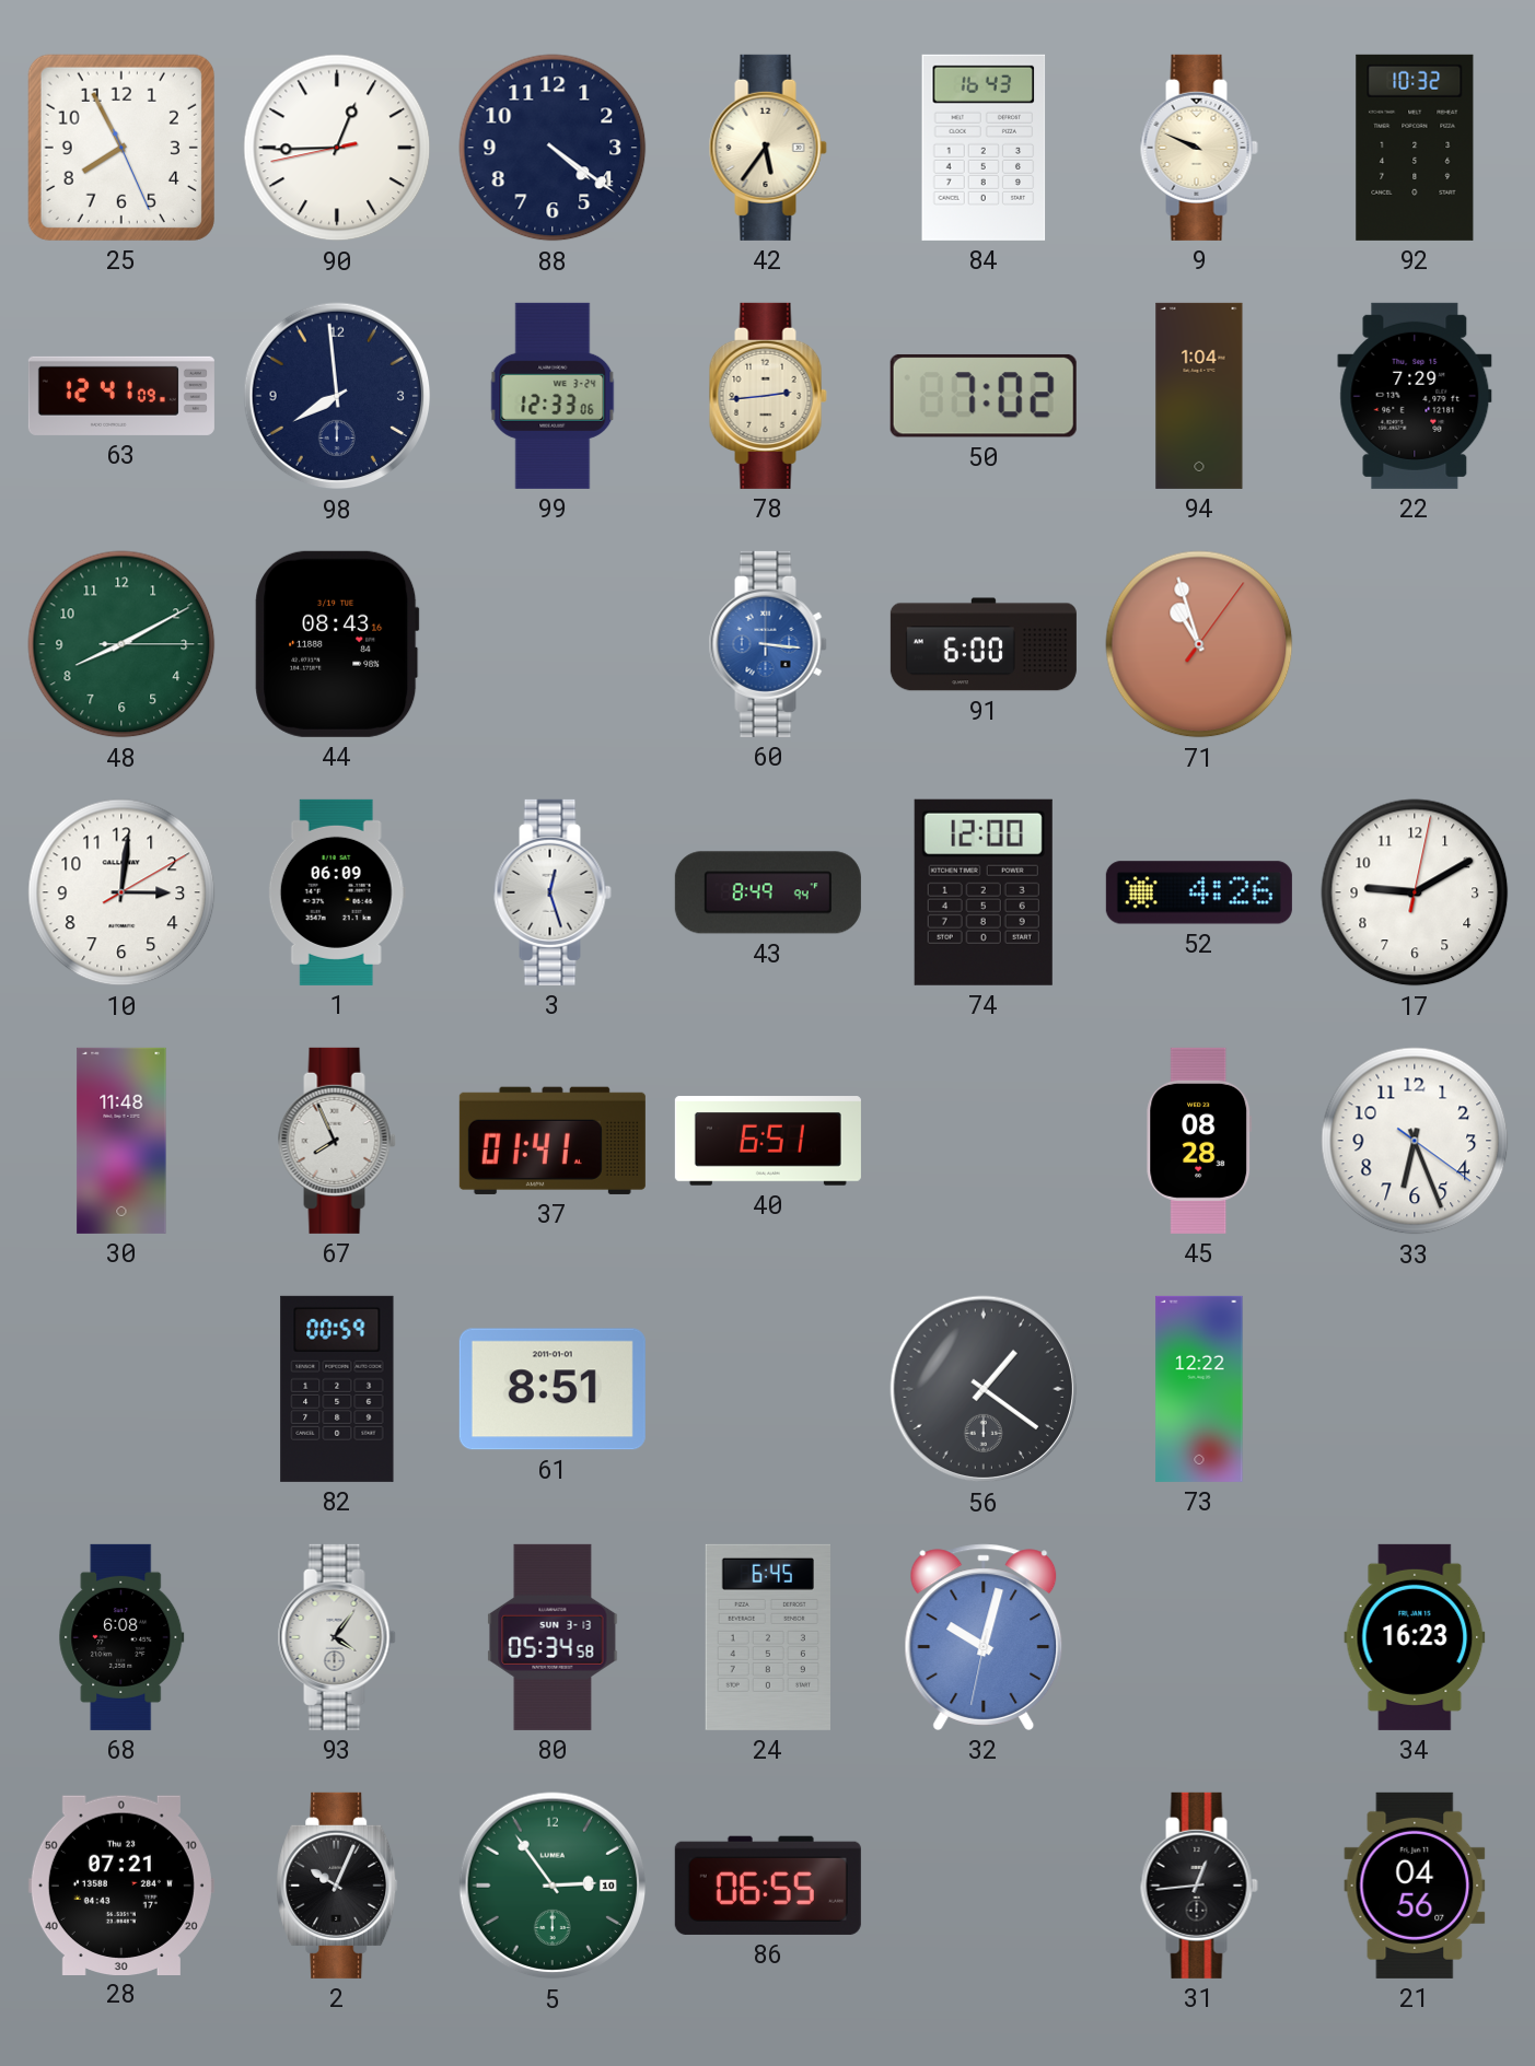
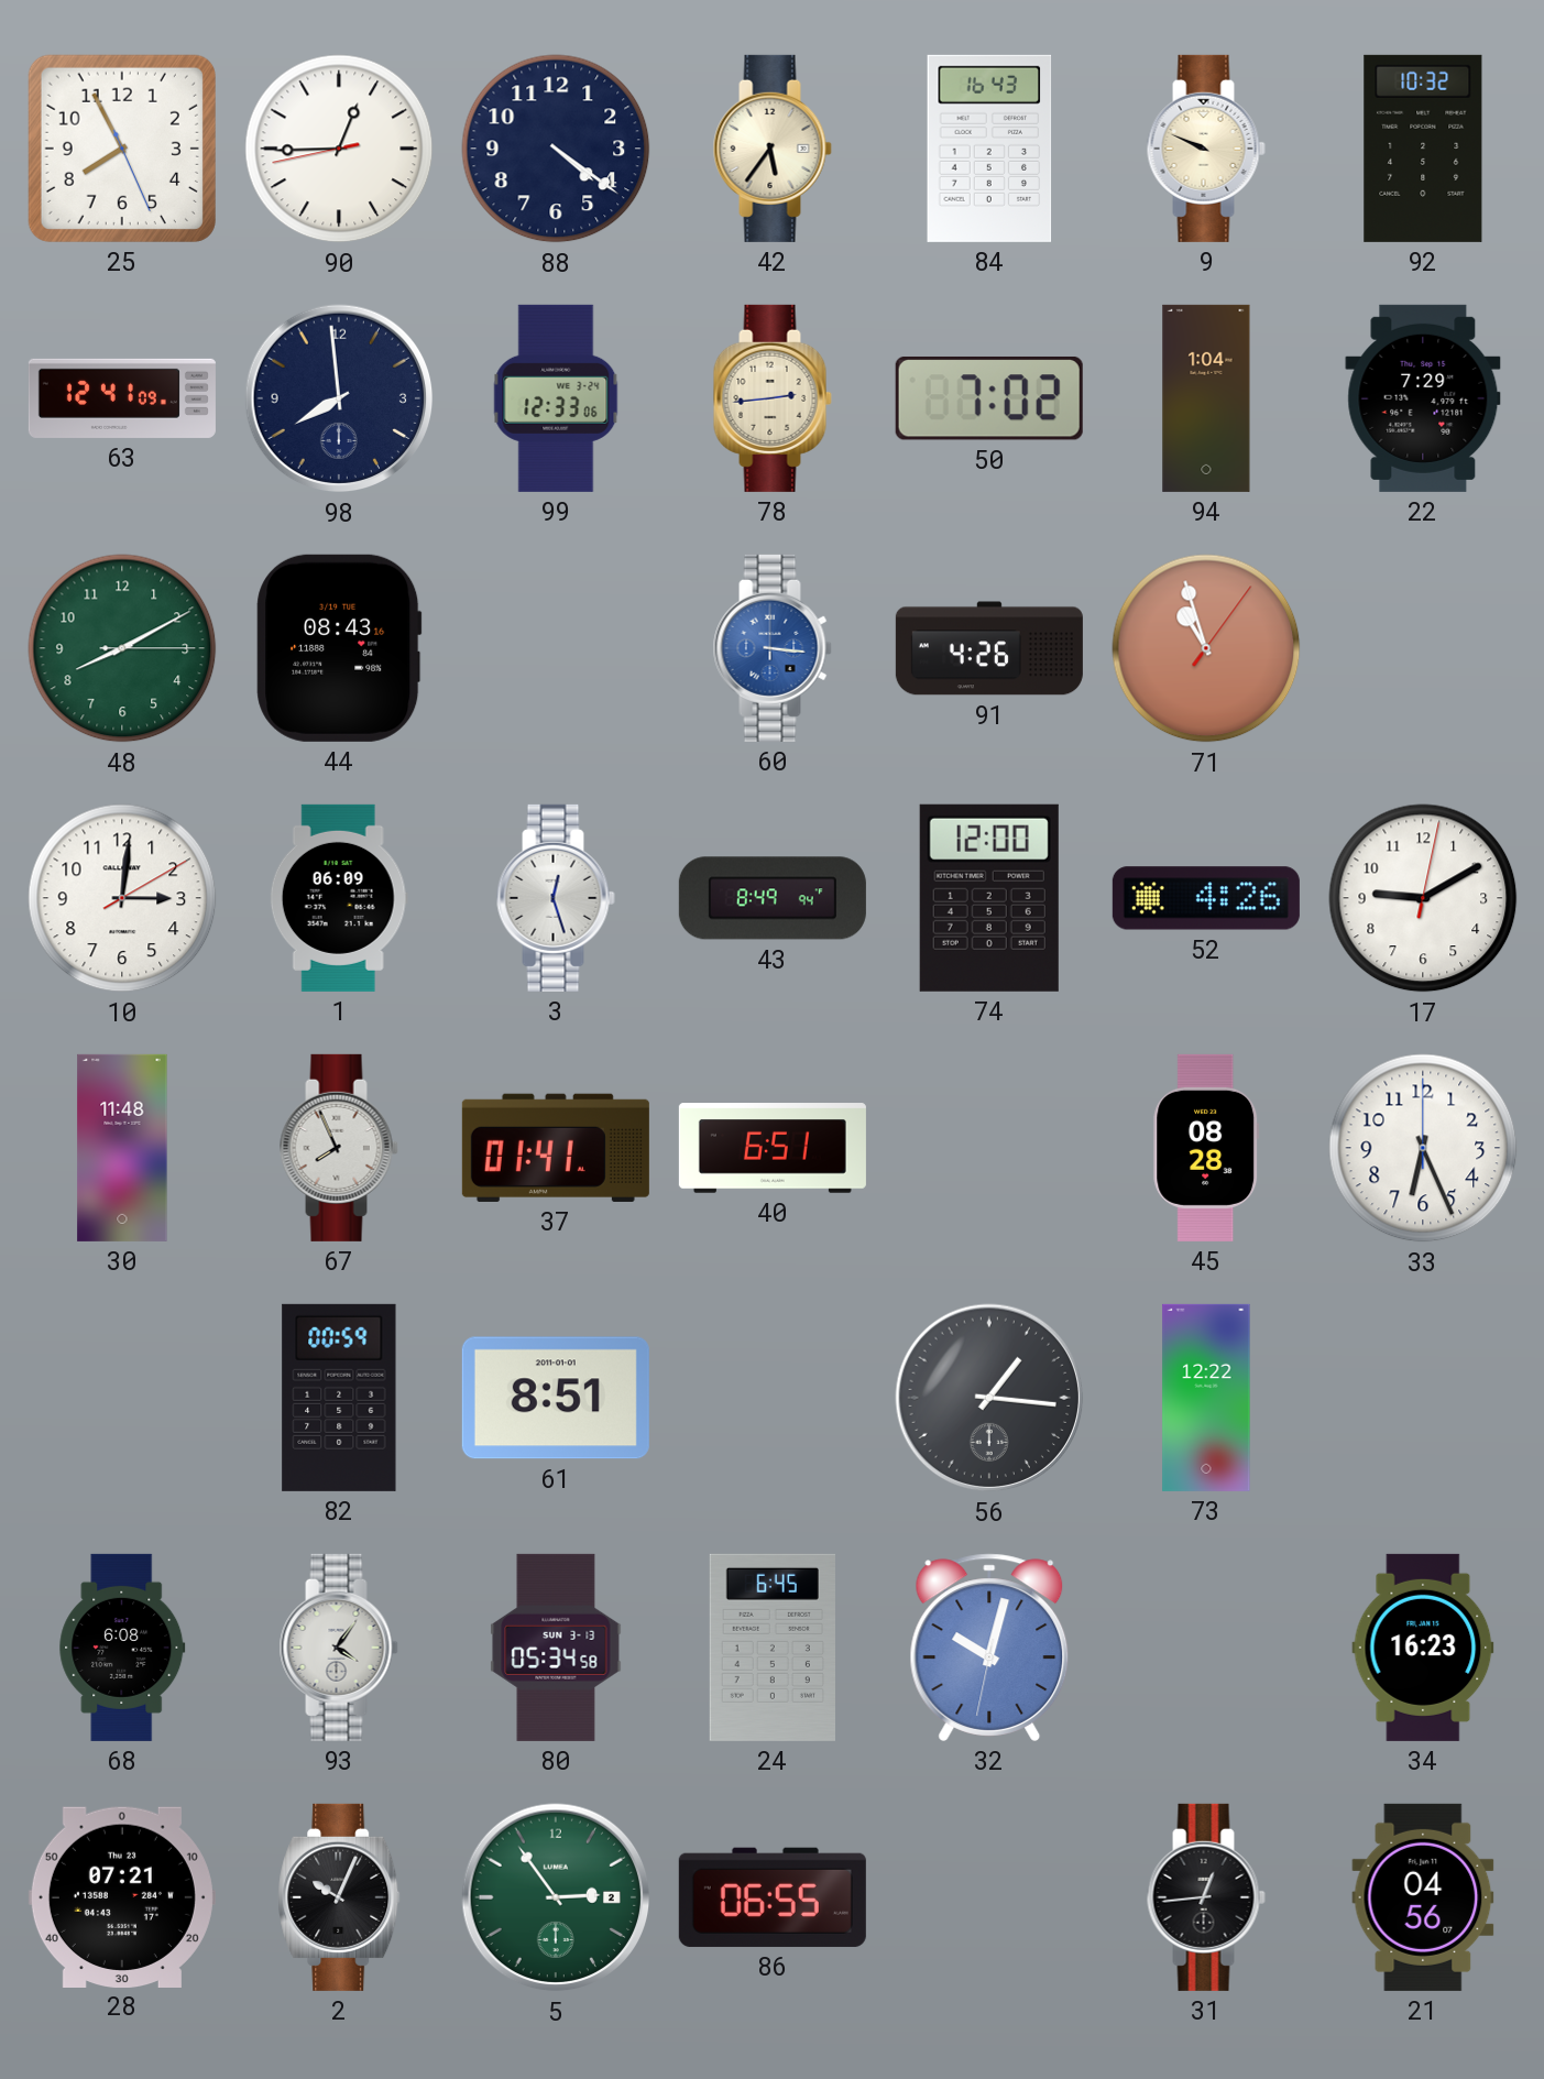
91: 6:00 -> 4:26 (989, 648)
33: 6:26:21 -> 6:26:00 (1423, 1148)
56: 1:21 -> 1:16 (989, 1398)
5 date: 10 -> 2 (556, 1897)
